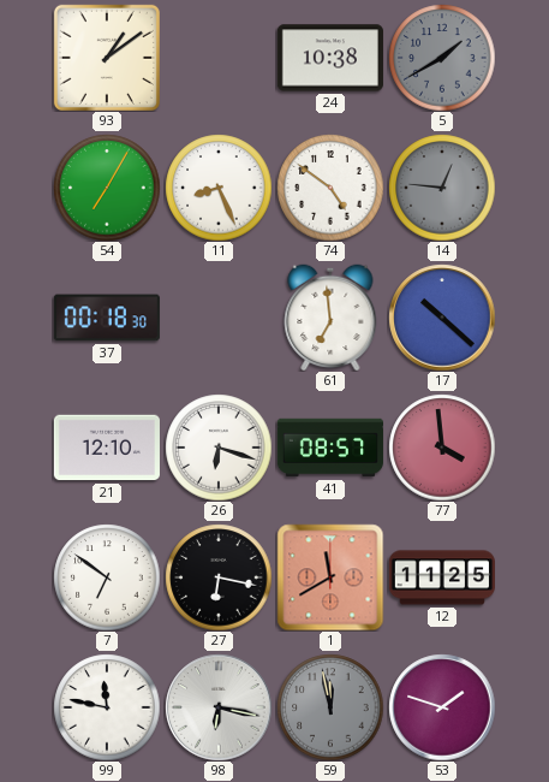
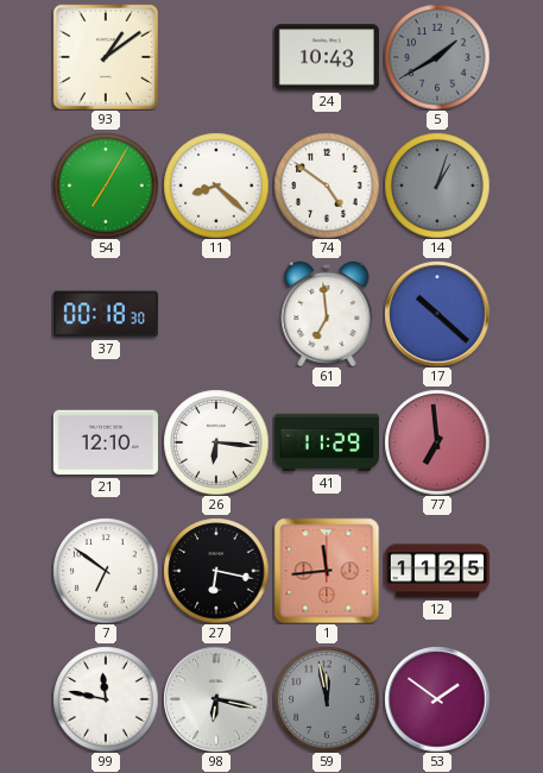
24: 10:38 -> 10:43 (327, 57)
11: 8:26 -> 8:22 (216, 186)
14: 12:46 -> 1:03 (437, 186)
26: 6:18 -> 6:16 (216, 442)
41: 08:57 -> 11:29 (327, 442)
77: 3:59 -> 6:59 (437, 442)
1: 11:40 -> 11:44 (327, 571)
53: 1:48 -> 1:51 (437, 699)
